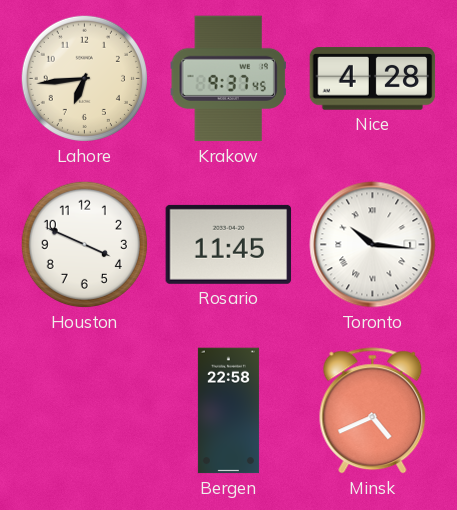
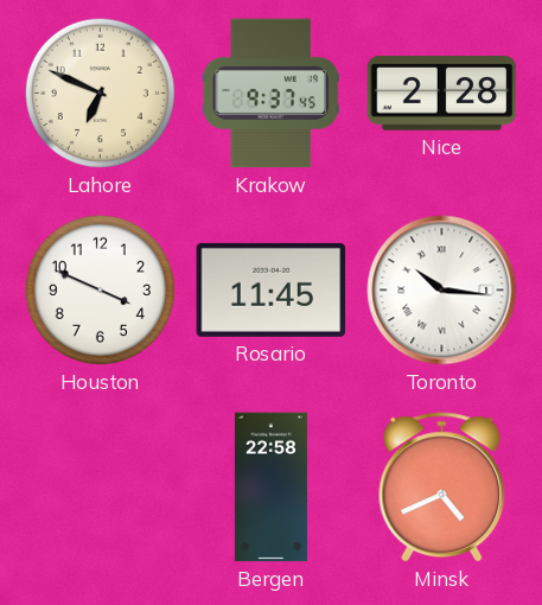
Lahore: 6:44 -> 6:49 (100, 93)
Nice: 4:28 -> 2:28 (442, 94)
